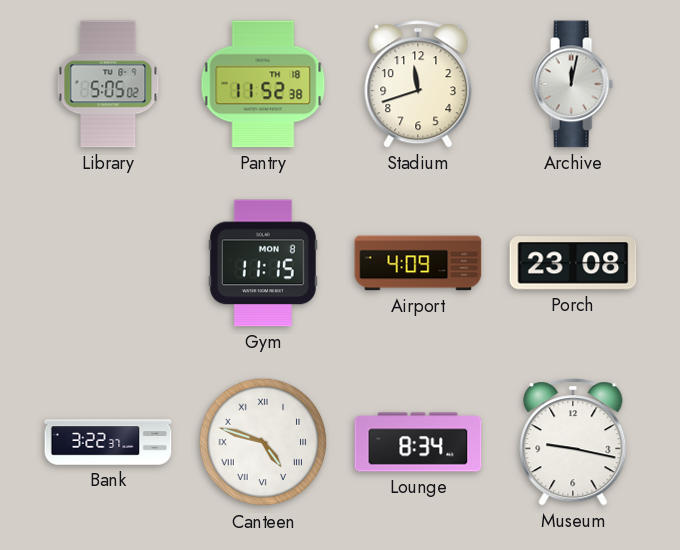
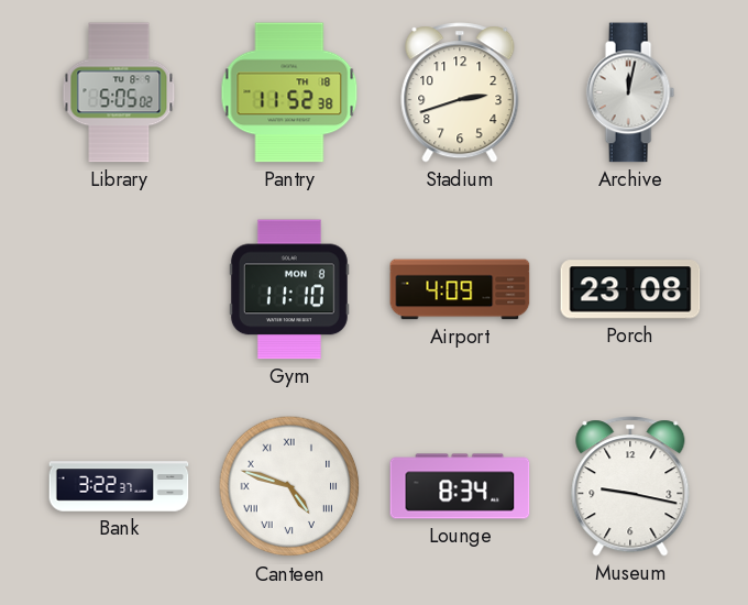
Stadium: 11:42 -> 2:42 (460, 92)
Gym: 11:15 -> 11:10 (289, 289)
